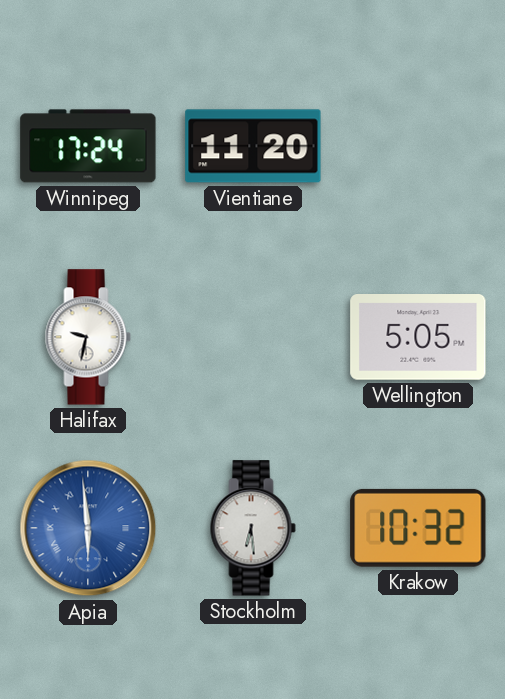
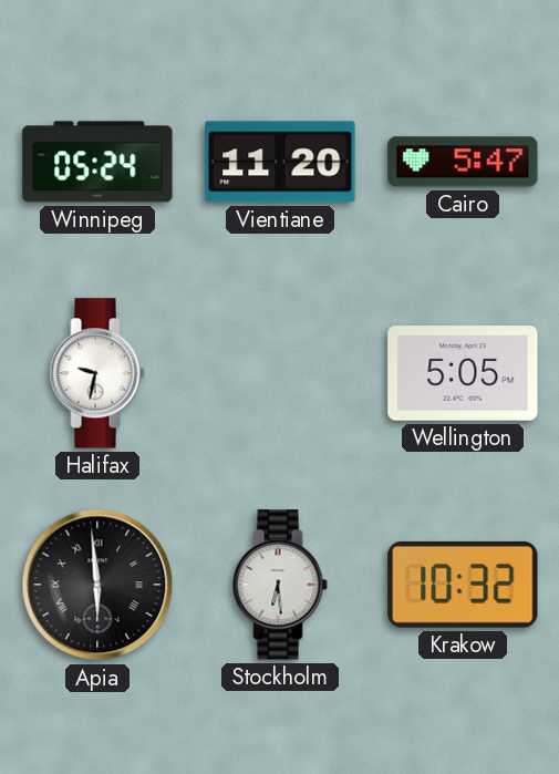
Winnipeg: 17:24 -> 05:24 (97, 162)
Cairo: none -> 5:47 (463, 162)
Apia dial: blue -> black (97, 585)
